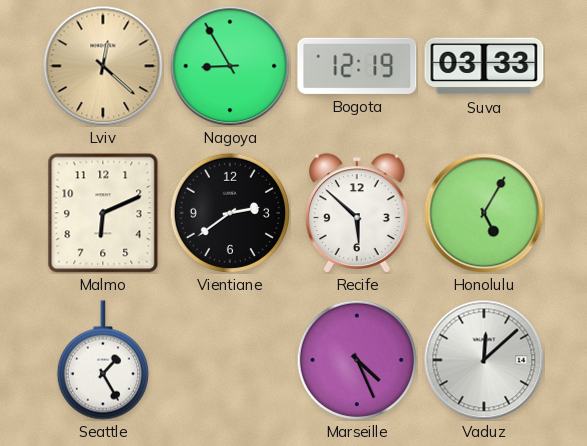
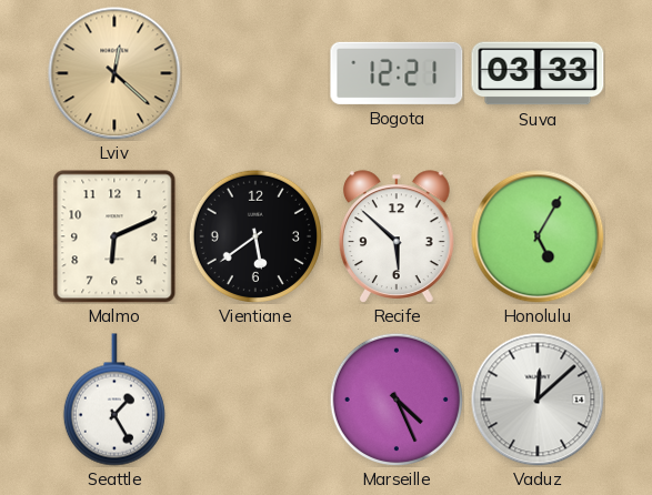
Nagoya: 8:55 -> none (230, 66)
Bogota: 12:19 -> 12:21 (397, 73)
Vientiane: 2:39 -> 5:39 (255, 236)
